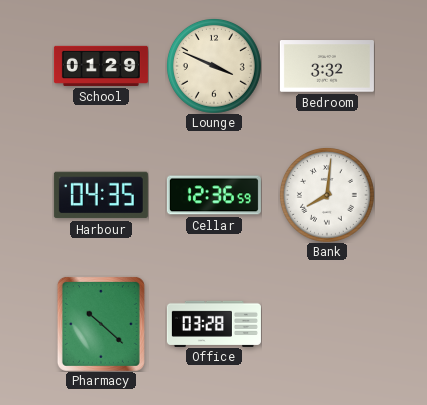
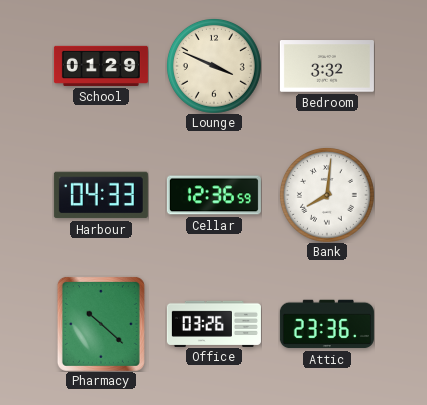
Harbour: 04:35 -> 04:33 (101, 195)
Office: 03:28 -> 03:26 (214, 323)
Attic: none -> 23:36 (327, 324)
